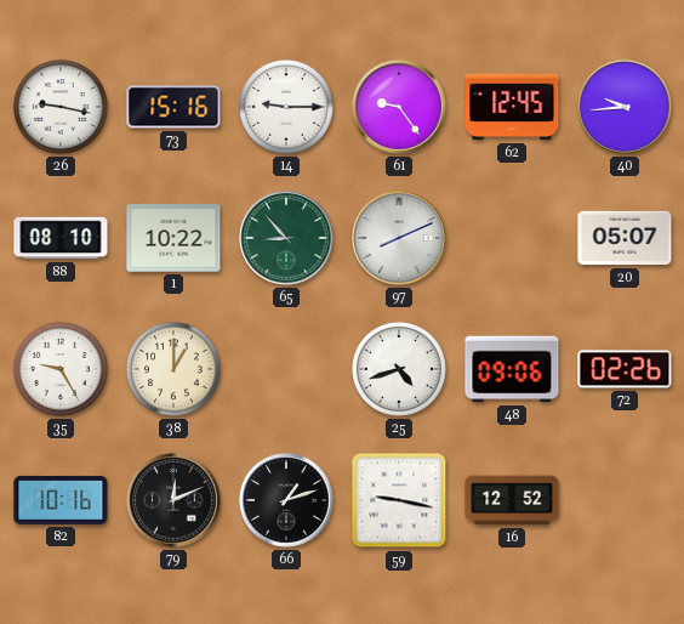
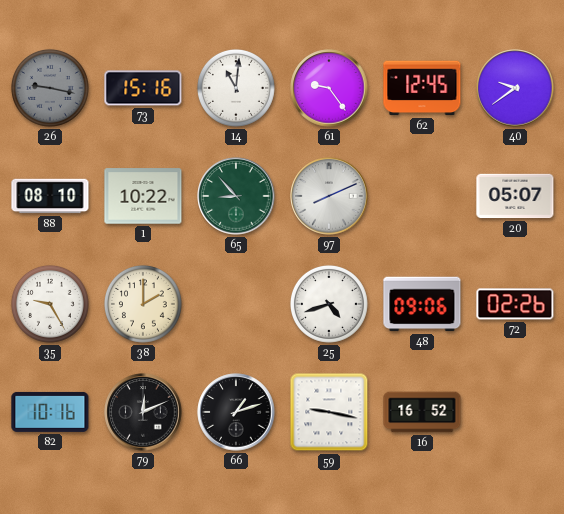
26 dial: white -> grey (50, 88)
14: 9:15 -> 11:01 (236, 88)
40: 9:44 -> 9:39 (515, 88)
38: 1:00 -> 2:00 (143, 304)
16: 12:52 -> 16:52 (422, 412)
